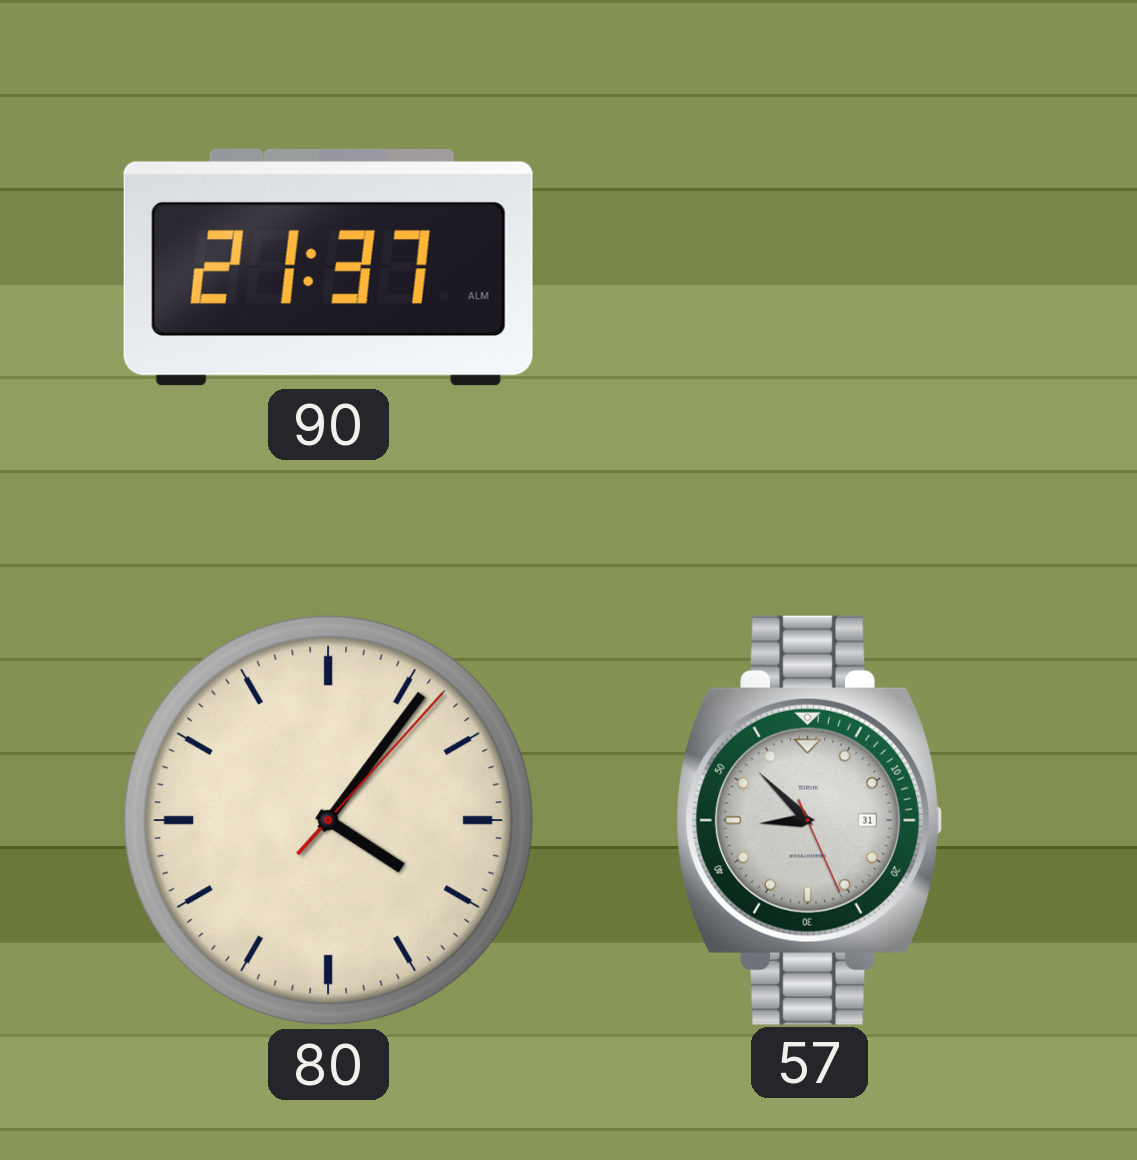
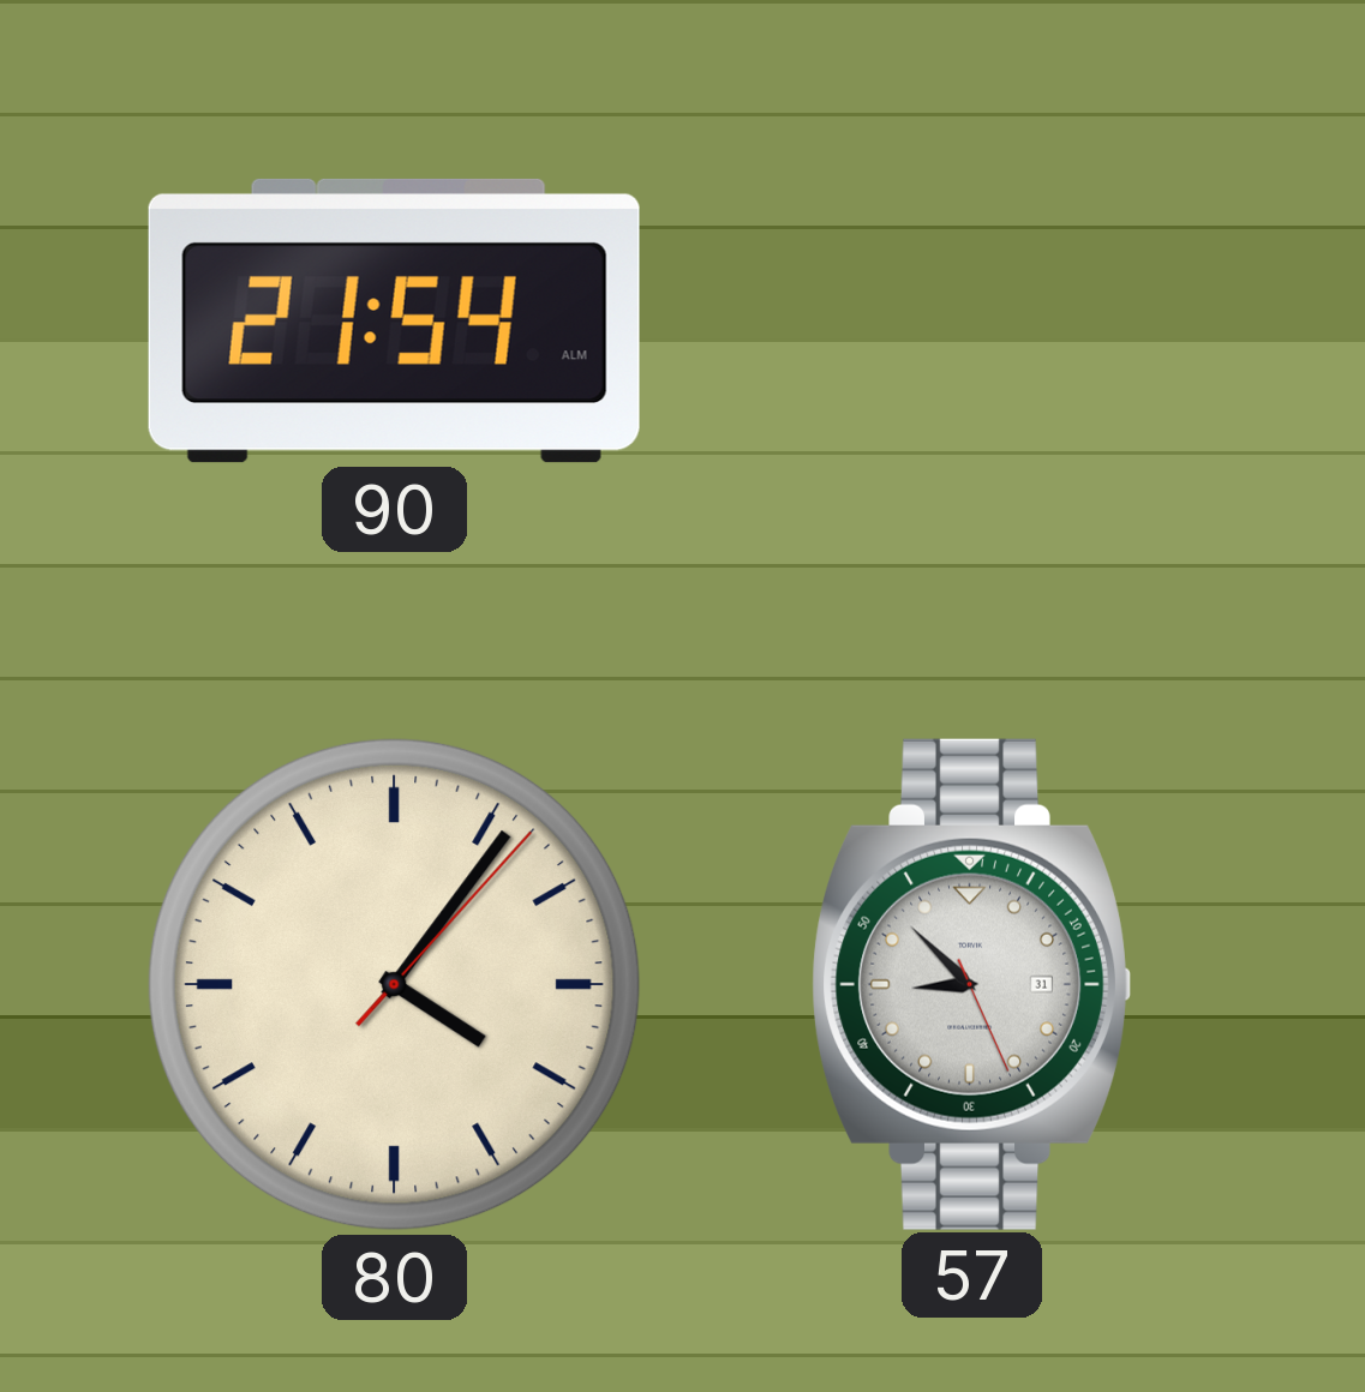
90: 21:37 -> 21:54 (394, 320)
